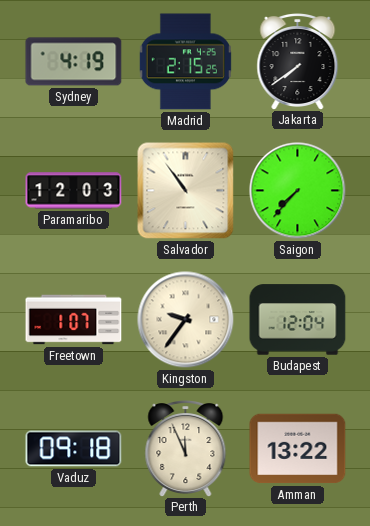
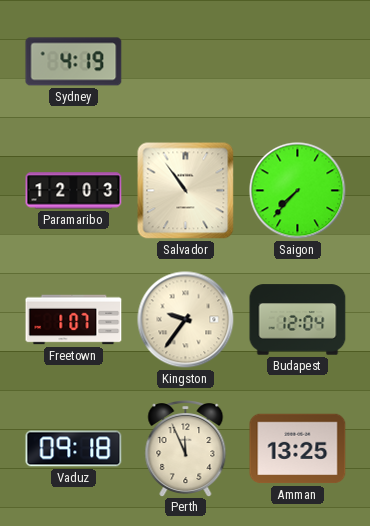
Madrid: 2:15 -> none (185, 62)
Jakarta: 7:39 -> none (298, 62)
Amman: 13:22 -> 13:25 (298, 449)
